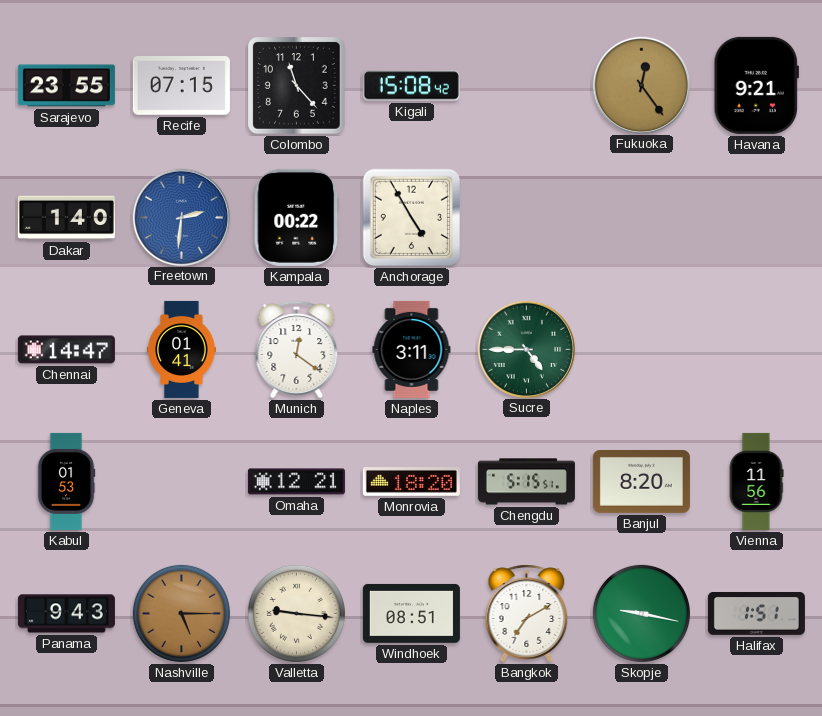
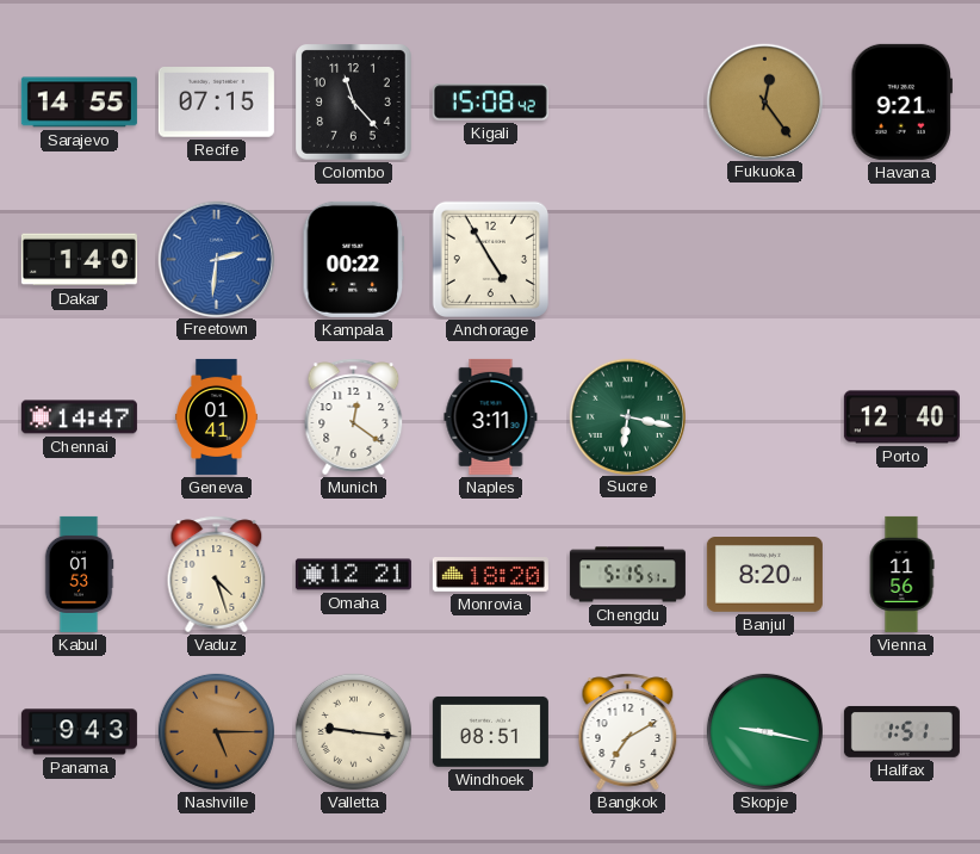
Sarajevo: 23:55 -> 14:55 (79, 103)
Sucre: 4:45 -> 6:17 (627, 416)
Porto: none -> 12:40 (901, 417)
Vaduz: none -> 4:27 (217, 575)
